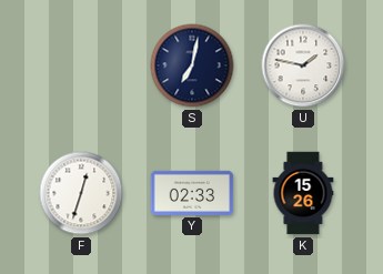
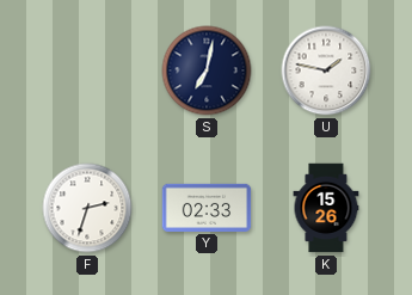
F: 12:33 -> 2:33 (87, 208)
